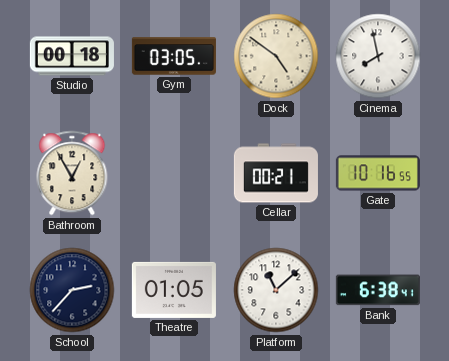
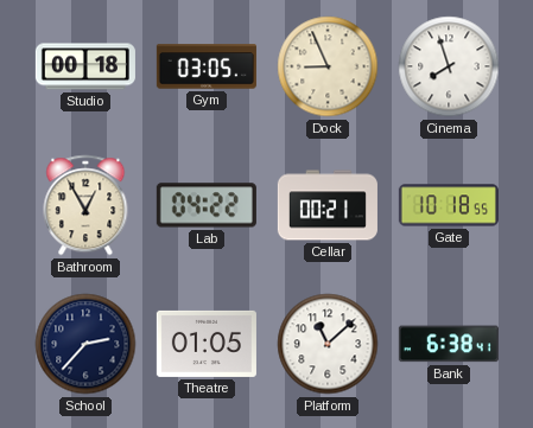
Dock: 4:51 -> 8:56 (328, 66)
Cinema: 7:58 -> 7:57 (449, 66)
Lab: none -> 04:22 (207, 205)
Gate: 10:16 -> 10:18 (449, 205)
